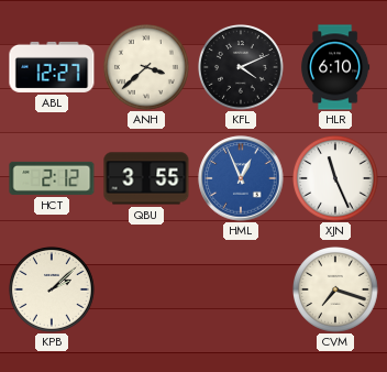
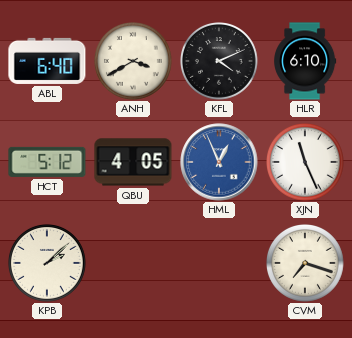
ABL: 12:27 -> 6:40 (47, 61)
ANH: 3:38 -> 3:40 (134, 62)
HCT: 2:12 -> 5:12 (47, 162)
QBU: 3:55 -> 4:05 (133, 162)
